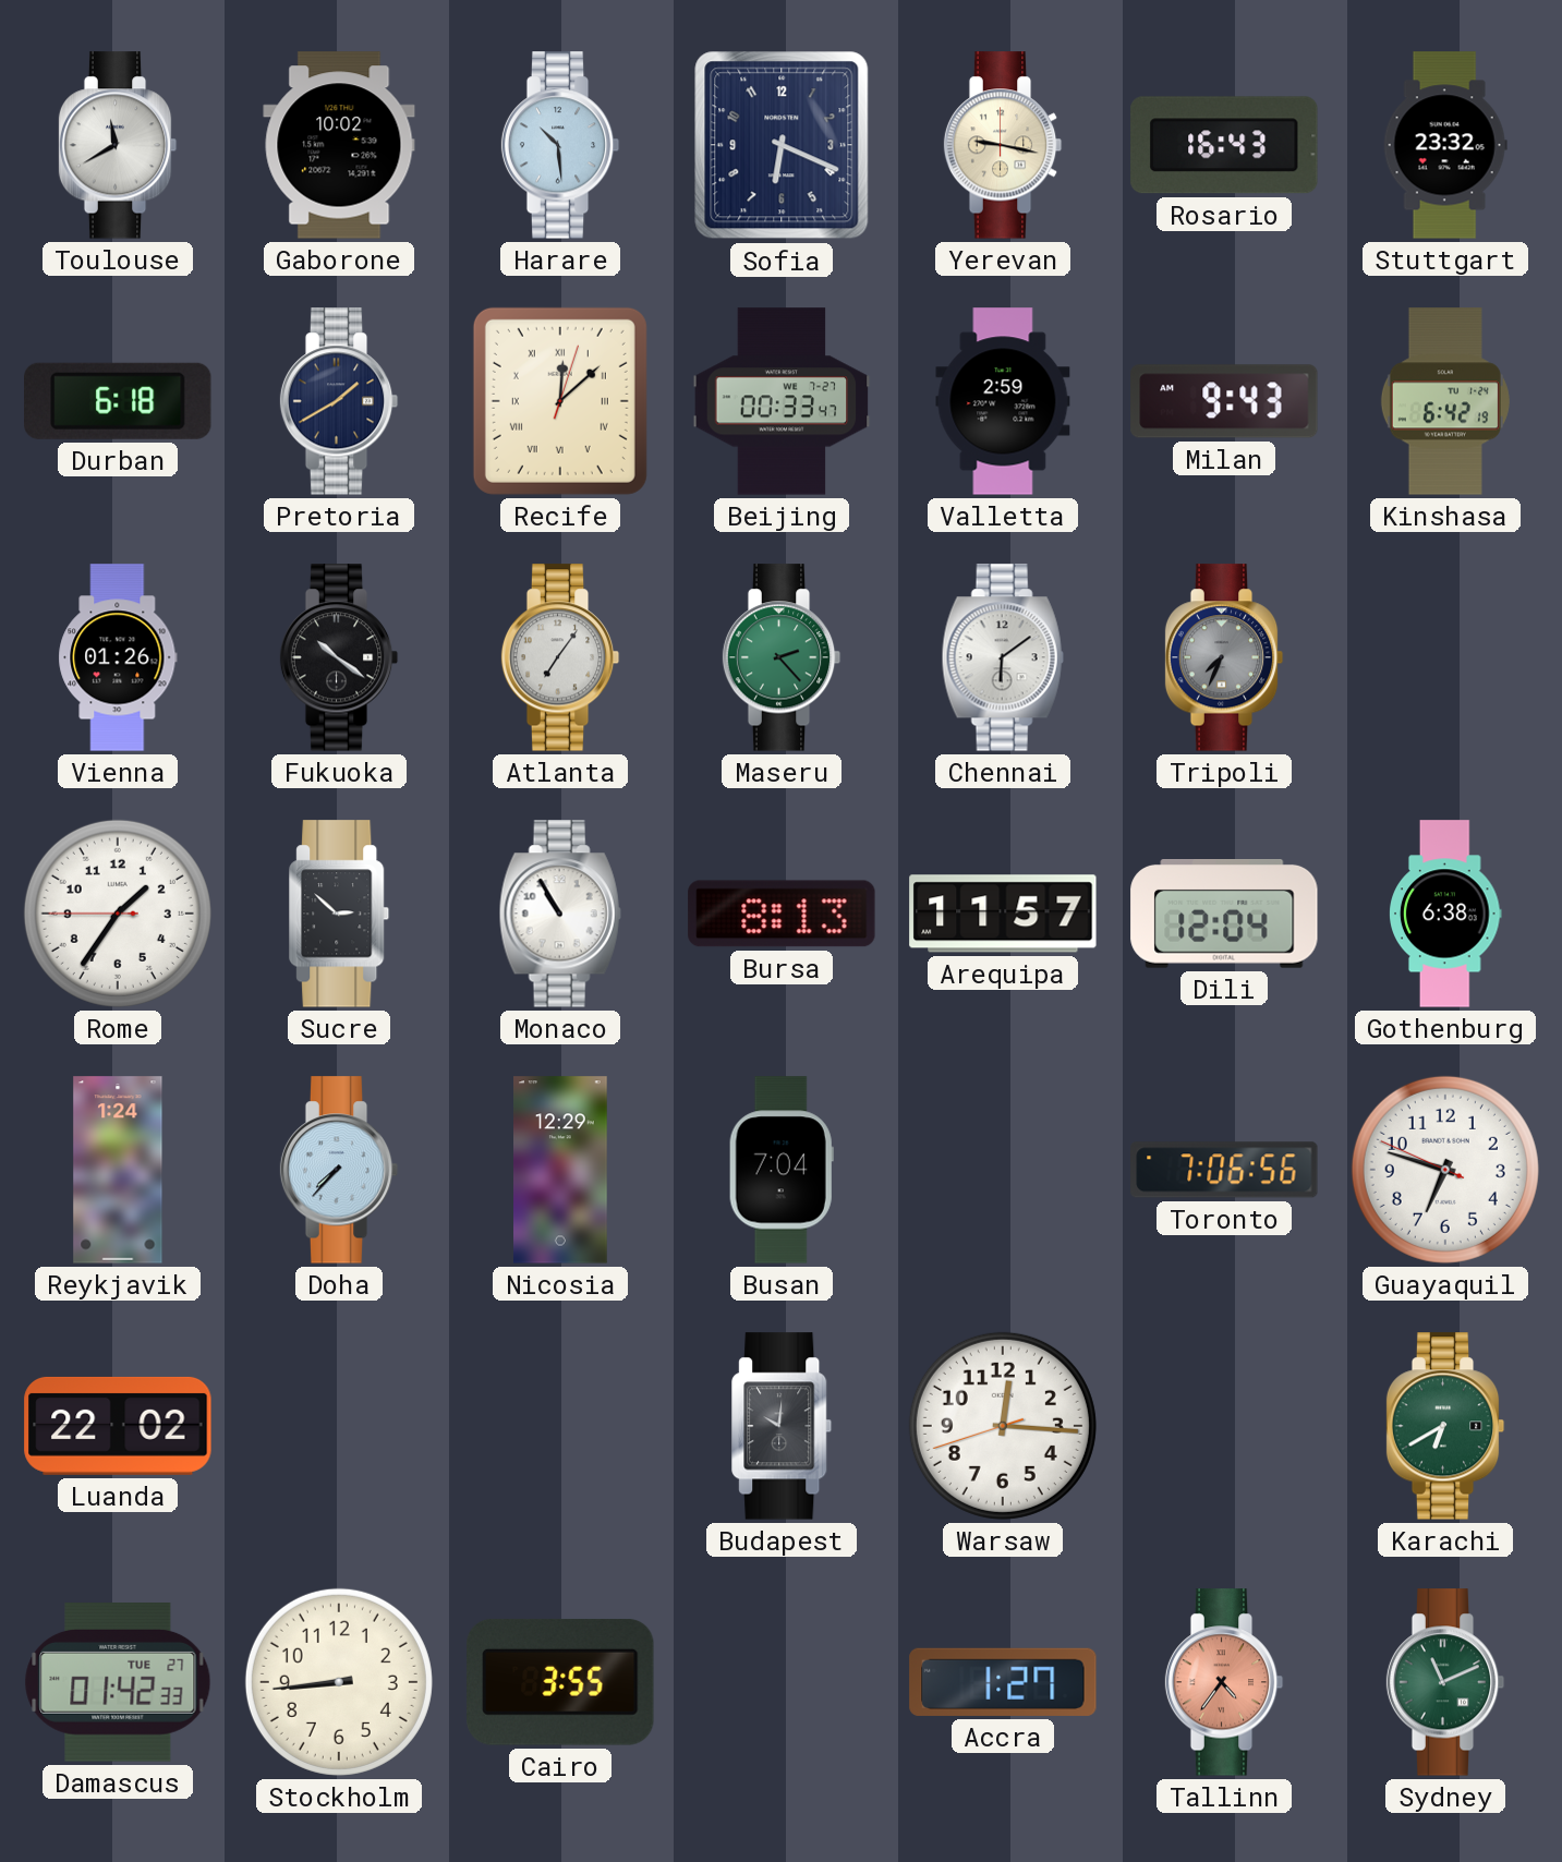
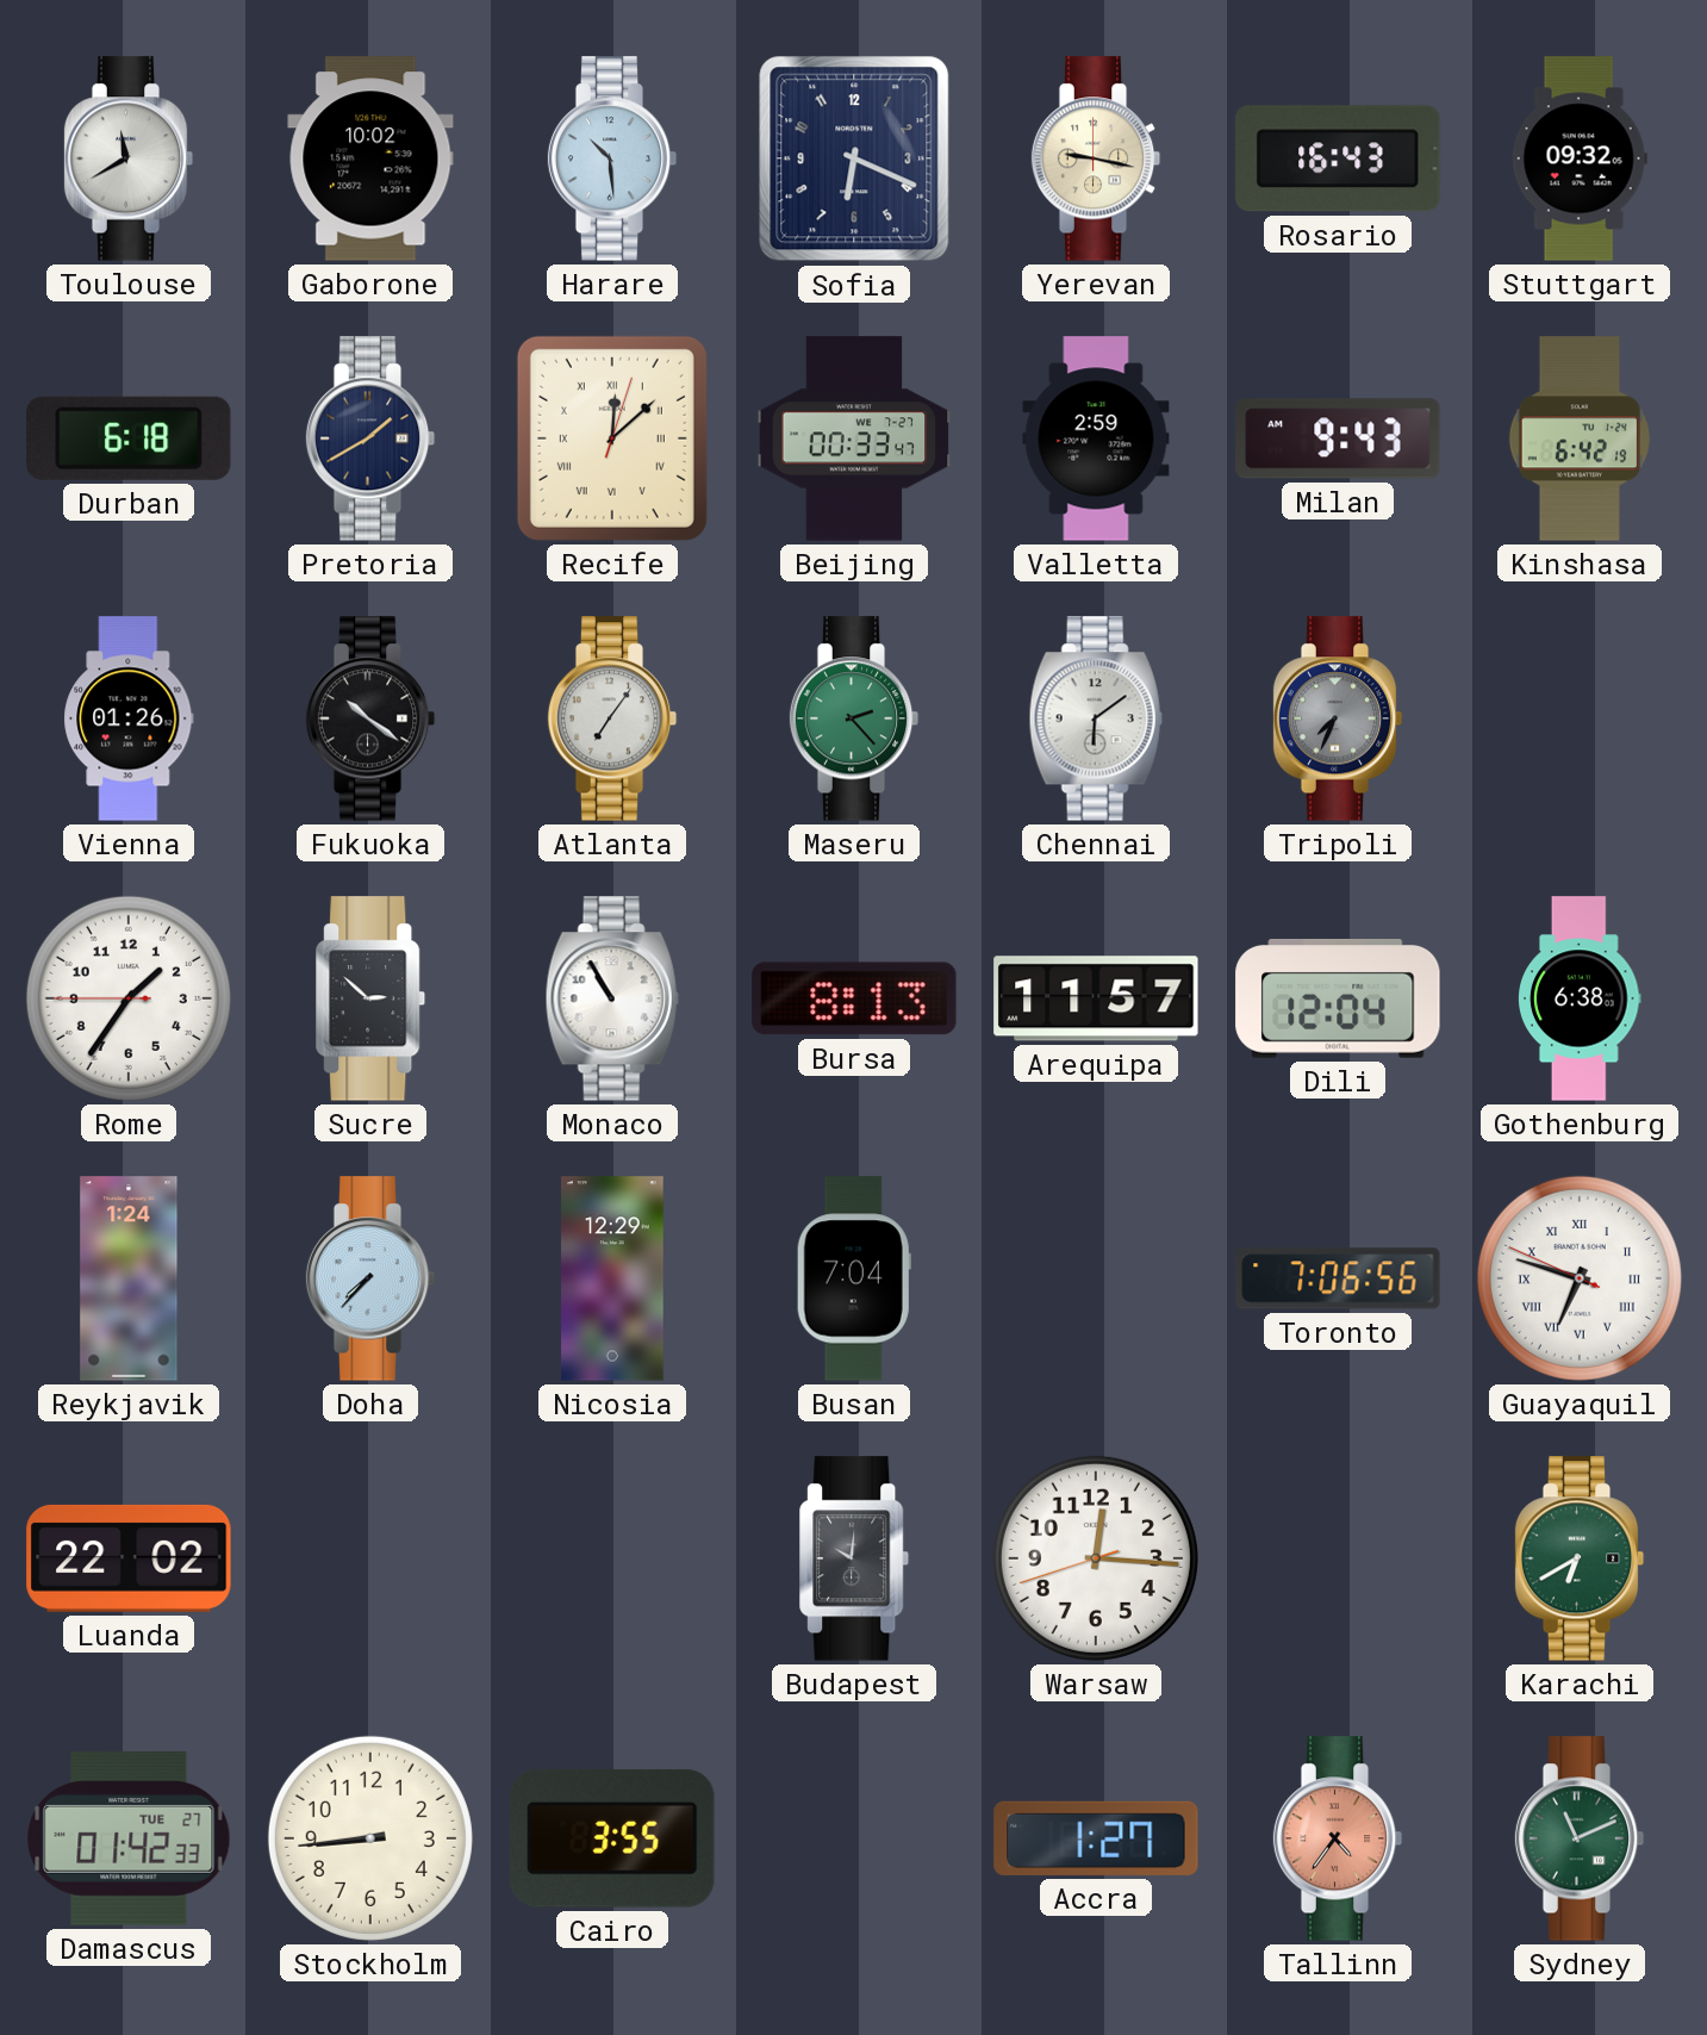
Stuttgart: 23:32 -> 09:32 (1580, 158)
Guayaquil numerals: Arabic -> Roman (1580, 1278)
